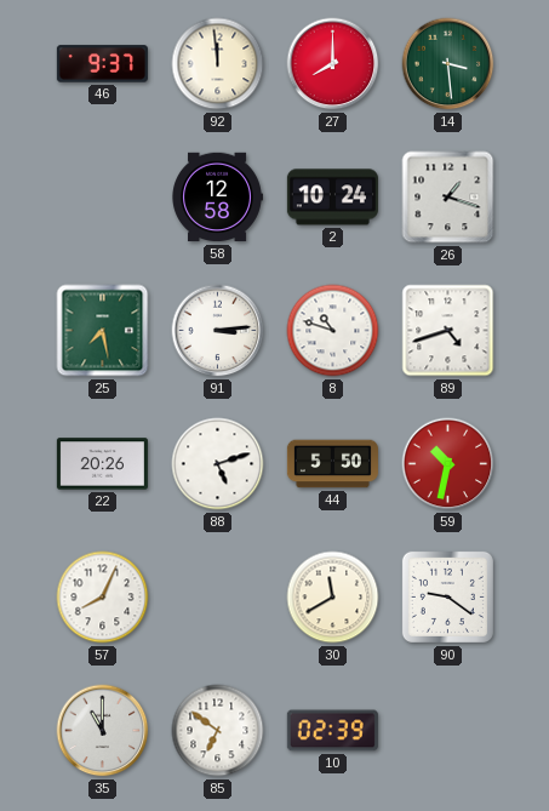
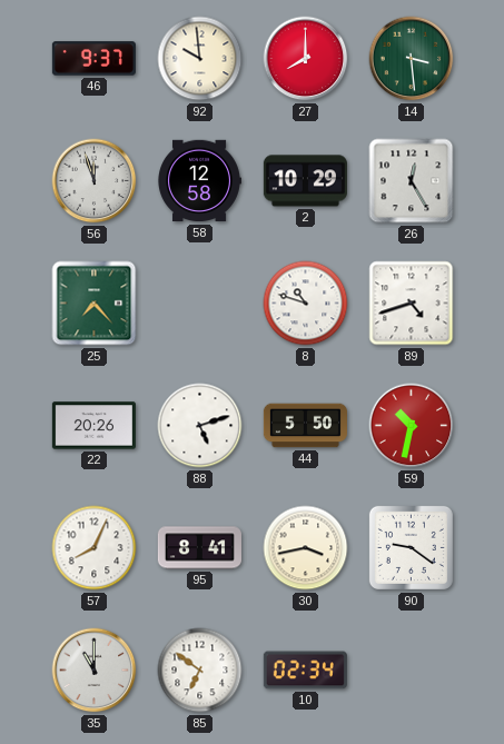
92: 11:59 -> 9:59 (200, 59)
56: none -> 11:57 (95, 181)
2: 10:24 -> 10:29 (305, 181)
26: 1:18 -> 12:25 (412, 181)
25: 7:28 -> 7:23 (95, 304)
91: 3:14 -> none (218, 331)
95: none -> 8:41 (199, 548)
30: 11:40 -> 3:43 (306, 548)
10: 02:39 -> 02:34 (305, 671)
